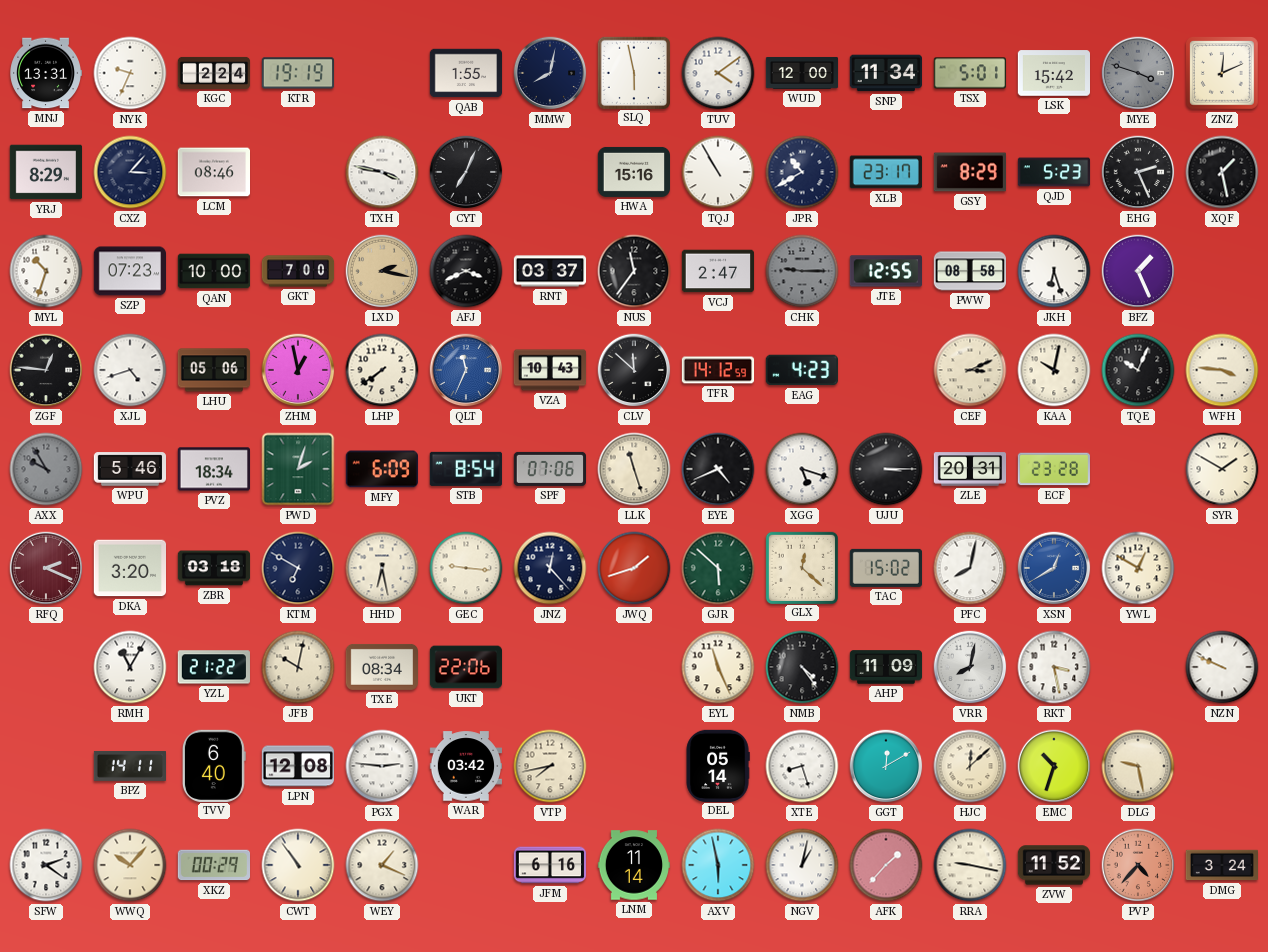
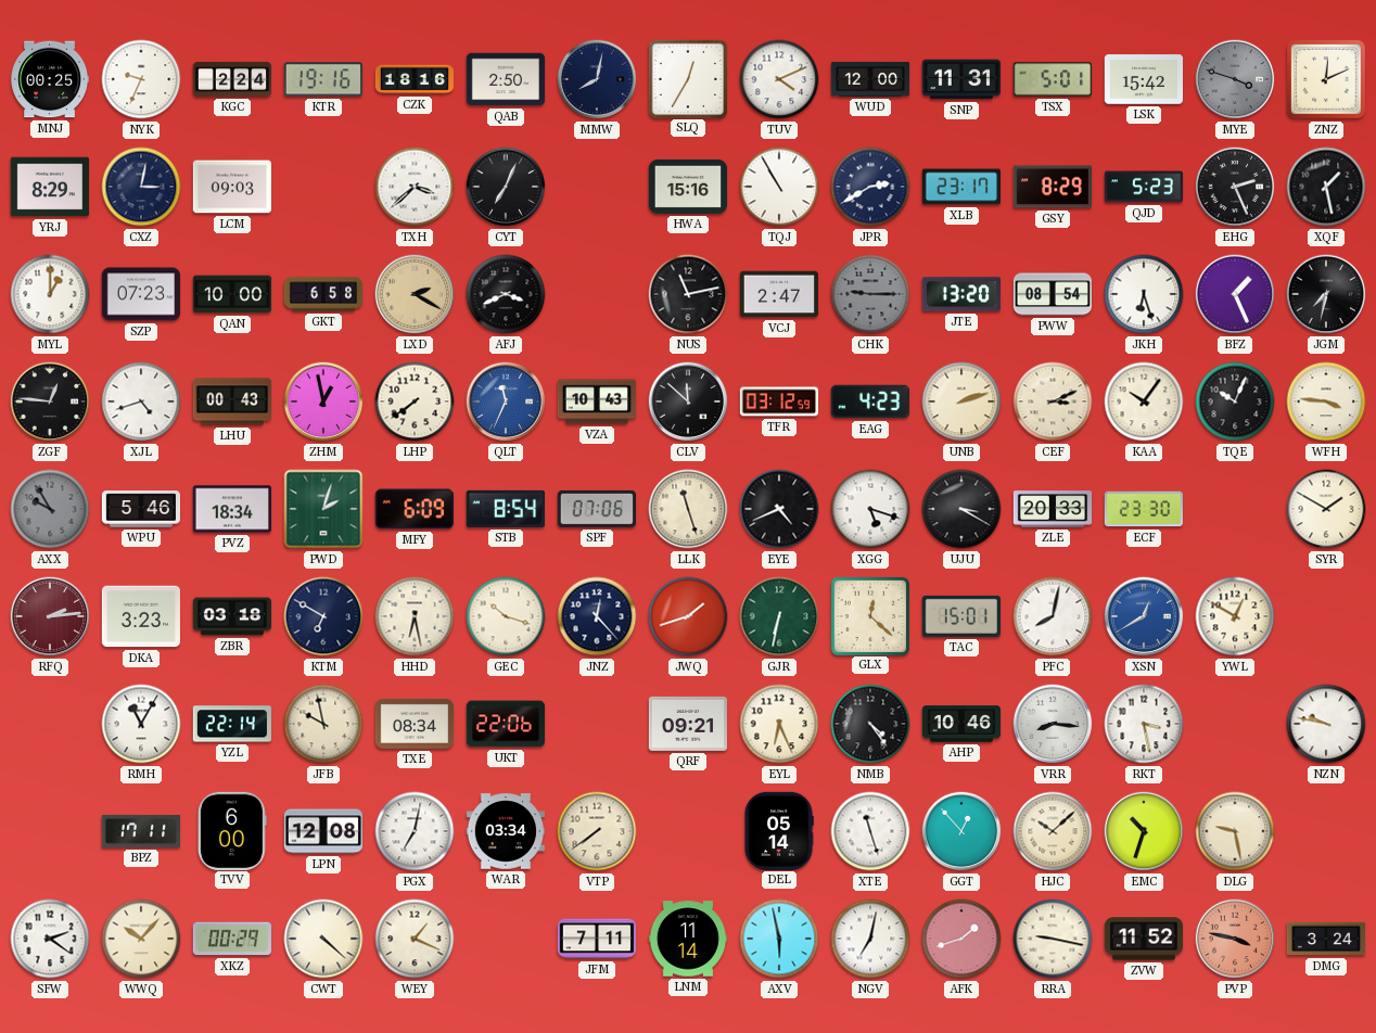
MNJ: 13:31 -> 00:25 (49, 79)
KTR: 19:19 -> 19:16 (322, 79)
CZK: none -> 18:16 (415, 79)
QAB: 1:55 -> 2:50 (506, 79)
SLQ: 5:58 -> 12:35 (687, 78)
TUV: 4:09 -> 4:11 (779, 79)
SNP: 11:34 -> 11:31 (960, 79)
CXZ: 3:07 -> 3:02 (141, 187)
LCM: 08:46 -> 09:03 (231, 187)
TXH: 3:47 -> 3:38 (415, 187)
JPR: 10:40 -> 2:40 (870, 187)
MYL: 10:33 -> 1:00 (50, 294)
GKT: 7:00 -> 6:58 (323, 294)
LXD: 2:17 -> 2:20 (415, 294)
RNT: 03:37 -> none (550, 271)
NUS: 11:36 -> 11:13 (688, 294)
JTE: 12:55 -> 13:20 (960, 294)
PWW: 08:58 -> 08:54 (1052, 294)
JGM: none -> 7:32 (1326, 294)
LHU: 05:06 -> 00:43 (231, 401)
TFR: 14:12 -> 03:12 (779, 401)
UNB: none -> 2:12 (961, 401)
KAA: 10:02 -> 10:06 (1144, 401)
UJU: 3:15 -> 3:20 (961, 509)
ZLE: 20:31 -> 20:33 (1053, 509)
ECF: 23:28 -> 23:30 (1143, 509)
RFQ: 2:19 -> 2:14 (50, 616)
DKA: 3:20 -> 3:23 (140, 616)
GEC: 9:16 -> 10:18 (506, 616)
GJR: 5:52 -> 6:32 (779, 616)
TAC: 15:02 -> 15:01 (960, 616)
YZL: 21:22 -> 22:14 (232, 724)
JFB: 10:02 -> 9:58 (323, 724)
QRF: none -> 09:21 (687, 724)
EYL: 11:26 -> 6:26 (779, 724)
AHP: 11:09 -> 10:46 (961, 724)
VRR: 8:02 -> 8:16 (1053, 724)
NZN: 9:49 -> 9:47 (1326, 724)
BPZ: 14:11 -> 17:11 (140, 831)
TVV: 6:40 -> 6:00 (232, 830)
PGX: 2:46 -> 7:02 (415, 831)
WAR: 03:42 -> 03:34 (505, 831)
VTP: 7:43 -> 7:39 (597, 831)
XTE: 8:27 -> 11:27 (870, 831)
GGT: 12:10 -> 12:53 (961, 831)
HJC: 12:08 -> 10:08 (1053, 831)
CWT: 10:54 -> 4:22 (323, 939)
JFM: 6:16 -> 7:11 (597, 939)
NGV: 1:02 -> 7:02 (870, 939)
AFK: 1:37 -> 1:42 (961, 939)
PVP: 4:37 -> 3:47 (1235, 939)
